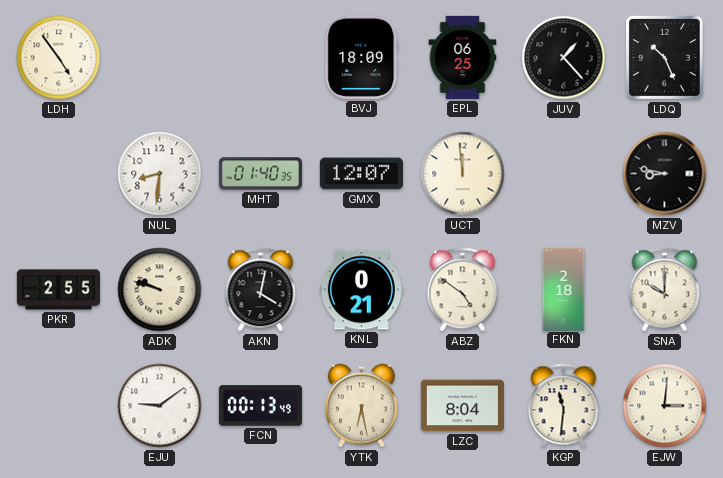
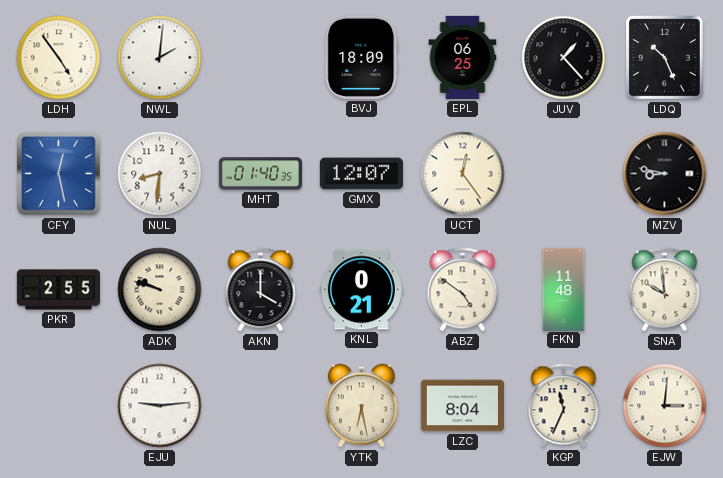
NWL: none -> 2:01 (160, 58)
CFY: none -> 12:28 (59, 174)
UCT: 11:59 -> 12:24 (463, 174)
AKN: 4:02 -> 4:00 (261, 290)
FKN: 2:18 -> 11:48 (564, 289)
SNA: 10:00 -> 9:59 (665, 290)
EJU: 9:09 -> 9:14 (160, 406)
FCN: 00:13 -> none (260, 406)
KGP: 11:31 -> 11:34 (564, 406)
